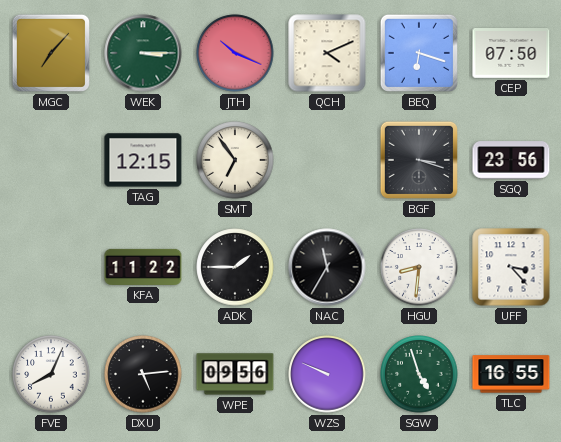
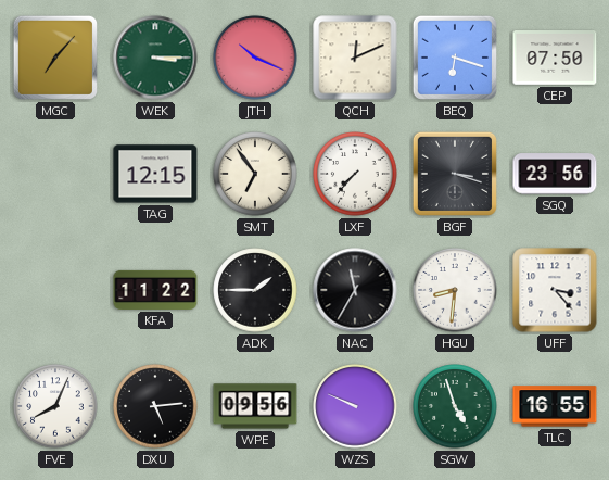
QCH: 4:11 -> 12:11 (355, 58)
LXF: none -> 7:37 (355, 174)
